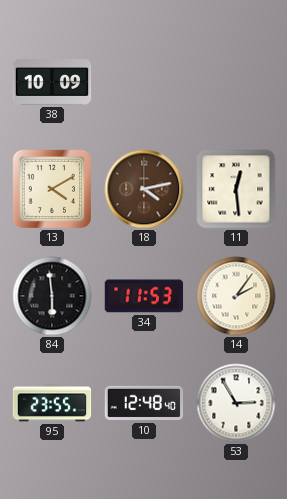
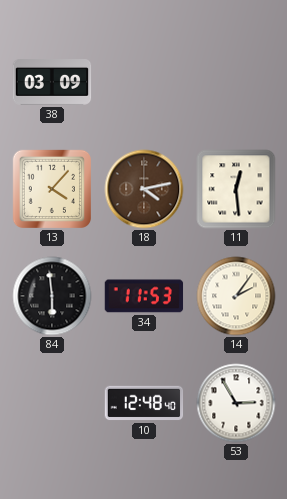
38: 10:09 -> 03:09 (52, 83)
13: 4:10 -> 4:07 (51, 188)
95: 23:55 -> none (52, 403)
